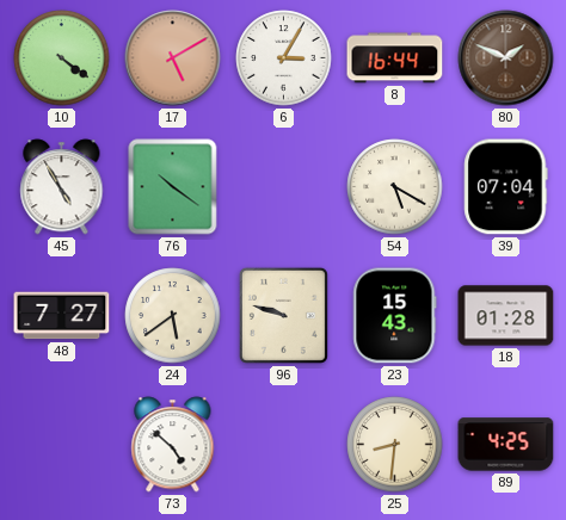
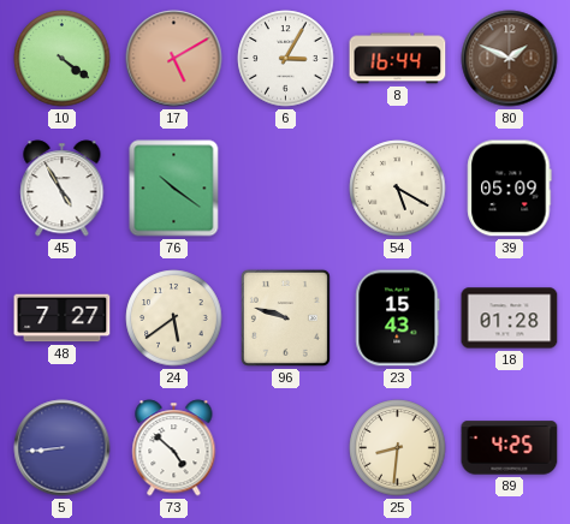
39: 07:04 -> 05:09 (510, 189)
5: none -> 8:44 (63, 448)
